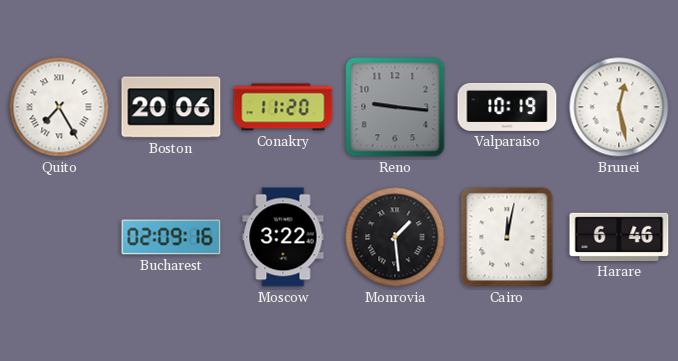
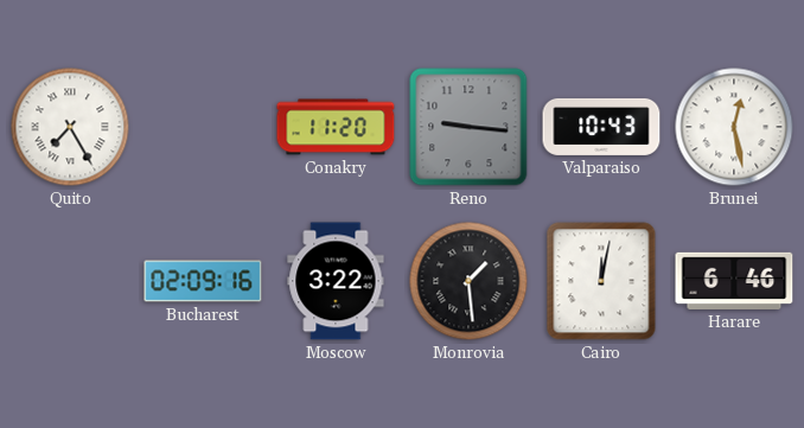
Boston: 20:06 -> none (171, 107)
Valparaiso: 10:19 -> 10:43 (601, 127)
